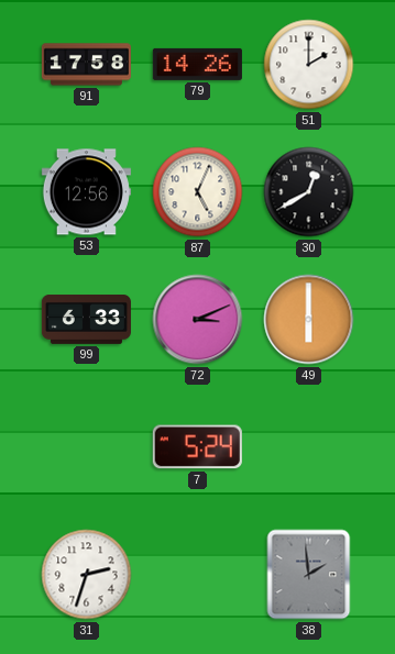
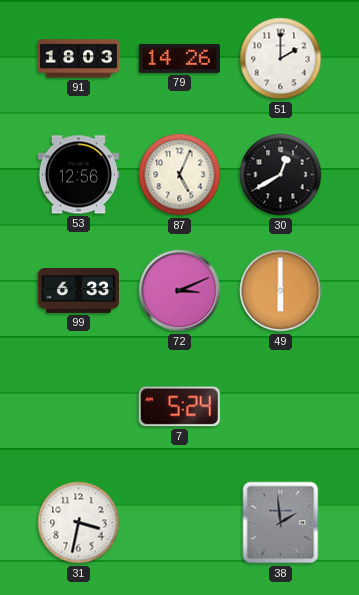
91: 17:58 -> 18:03 (78, 59)
31: 2:33 -> 3:32 (79, 523)
